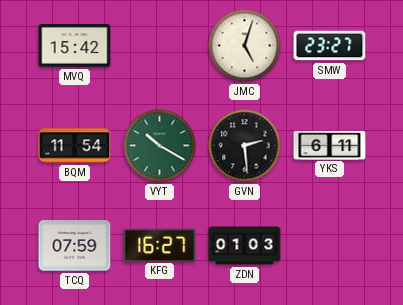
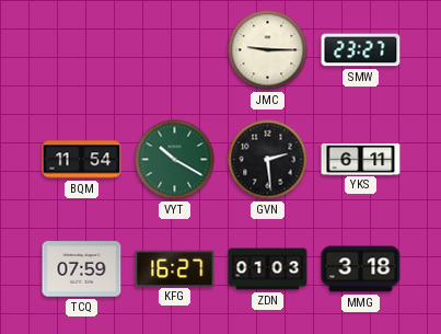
MVQ: 15:42 -> none (75, 46)
JMC: 5:03 -> 9:15 (268, 50)
MMG: none -> 3:18 (361, 269)
